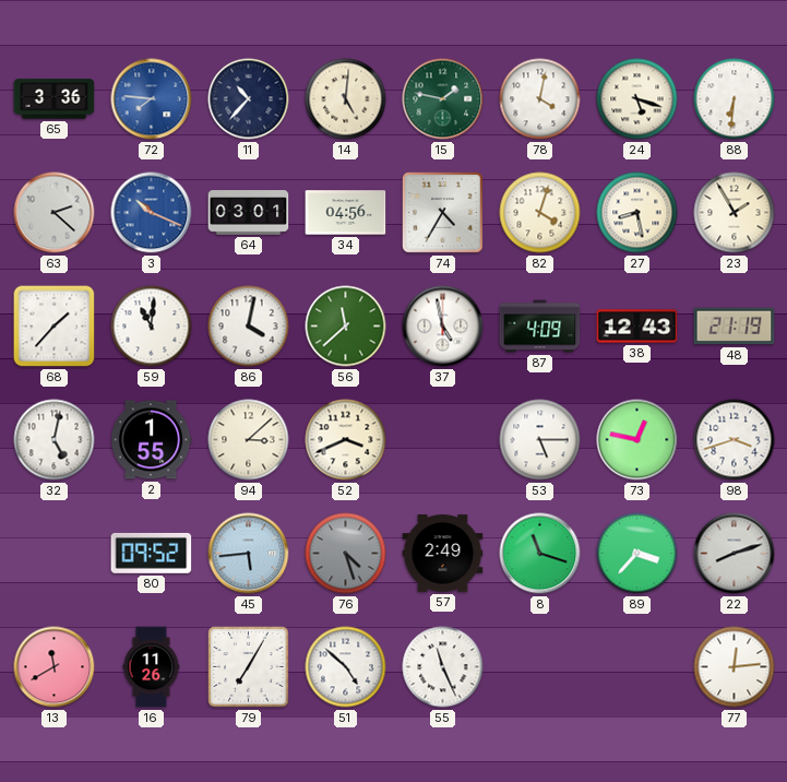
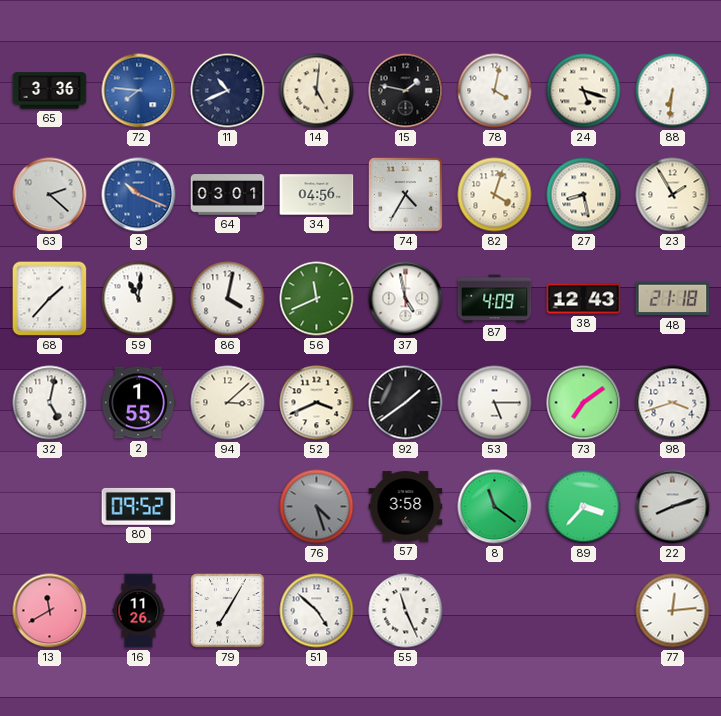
11: 10:37 -> 10:41 (228, 91)
15 dial: green -> black (406, 91)
56: 11:38 -> 11:41 (317, 299)
48: 21:19 -> 21:18 (673, 299)
92: none -> 1:39 (406, 403)
73: 12:47 -> 7:09 (584, 403)
45: 5:44 -> none (249, 554)
57: 2:49 -> 3:58 (406, 507)
8: 11:18 -> 11:21 (495, 507)
